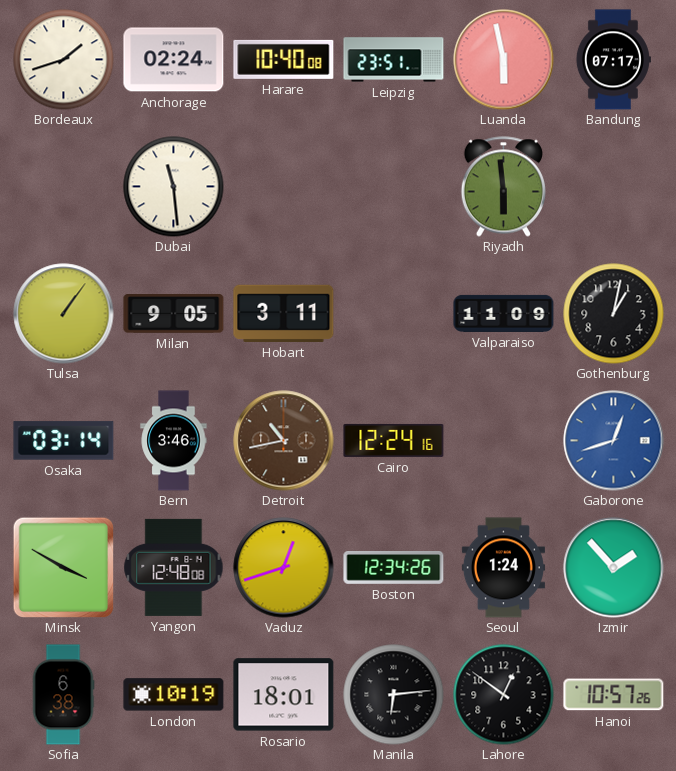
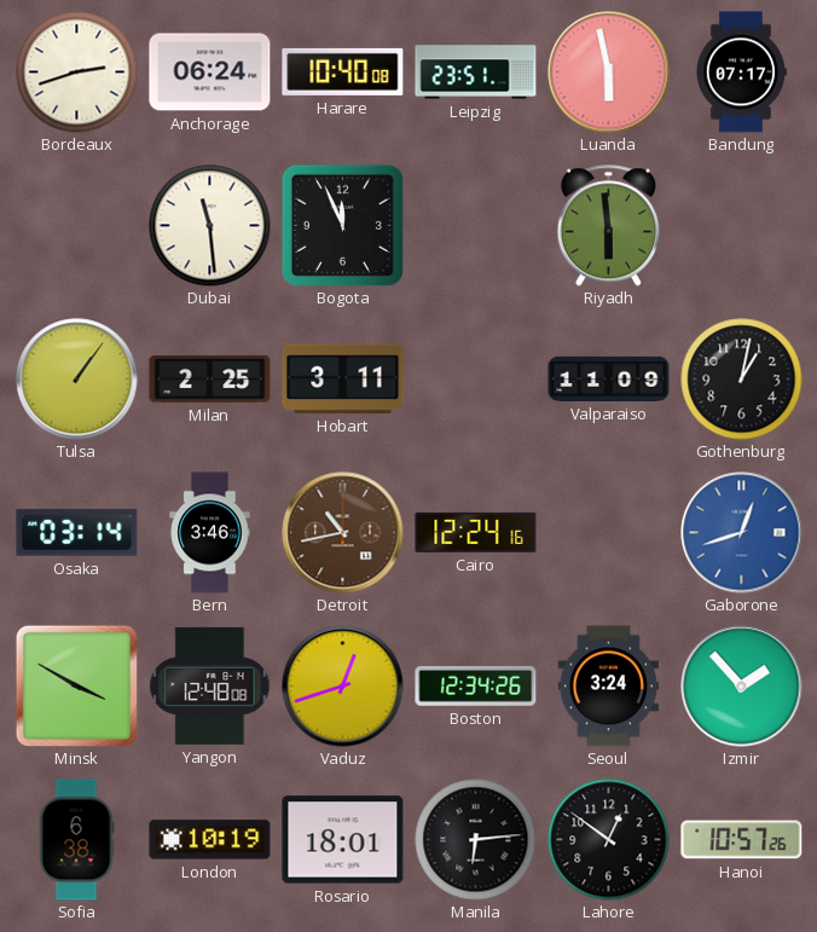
Bordeaux: 1:42 -> 2:42 (77, 73)
Anchorage: 02:24 -> 06:24 (210, 73)
Bogota: none -> 11:56 (342, 225)
Milan: 9:05 -> 2:25 (210, 380)
Seoul: 1:24 -> 3:24 (608, 687)
